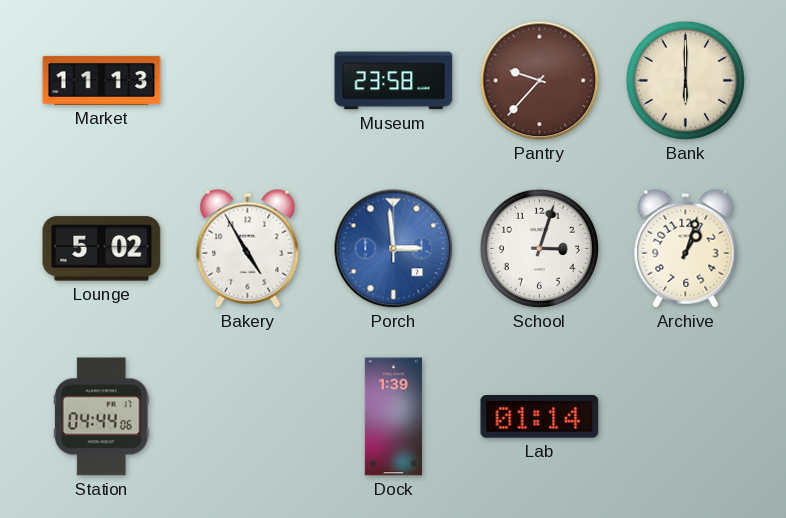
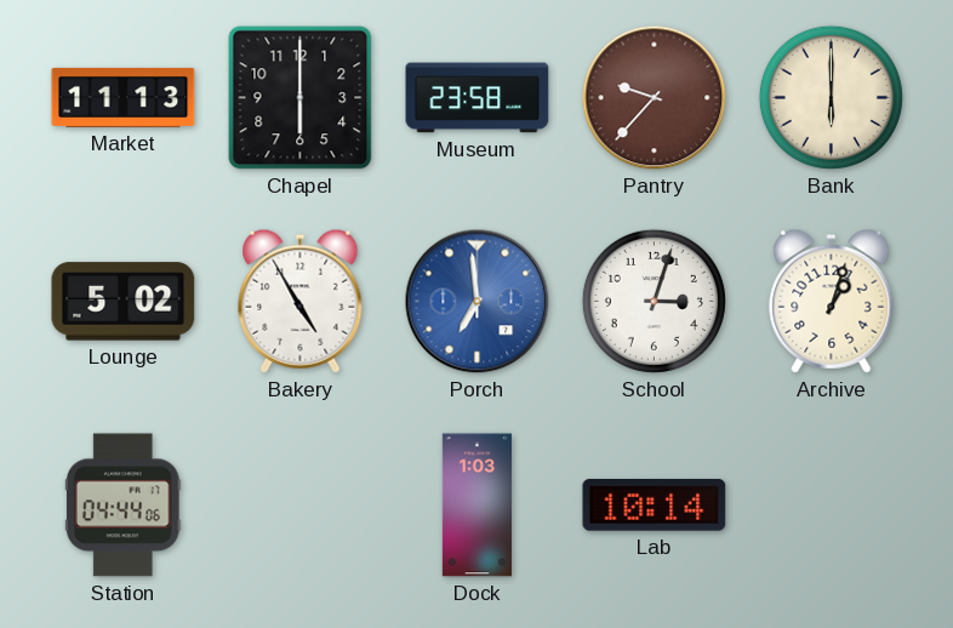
Chapel: none -> 6:00 (301, 98)
Porch: 2:59 -> 6:59 (478, 302)
Dock: 1:39 -> 1:03 (476, 506)
Lab: 01:14 -> 10:14 (655, 506)
